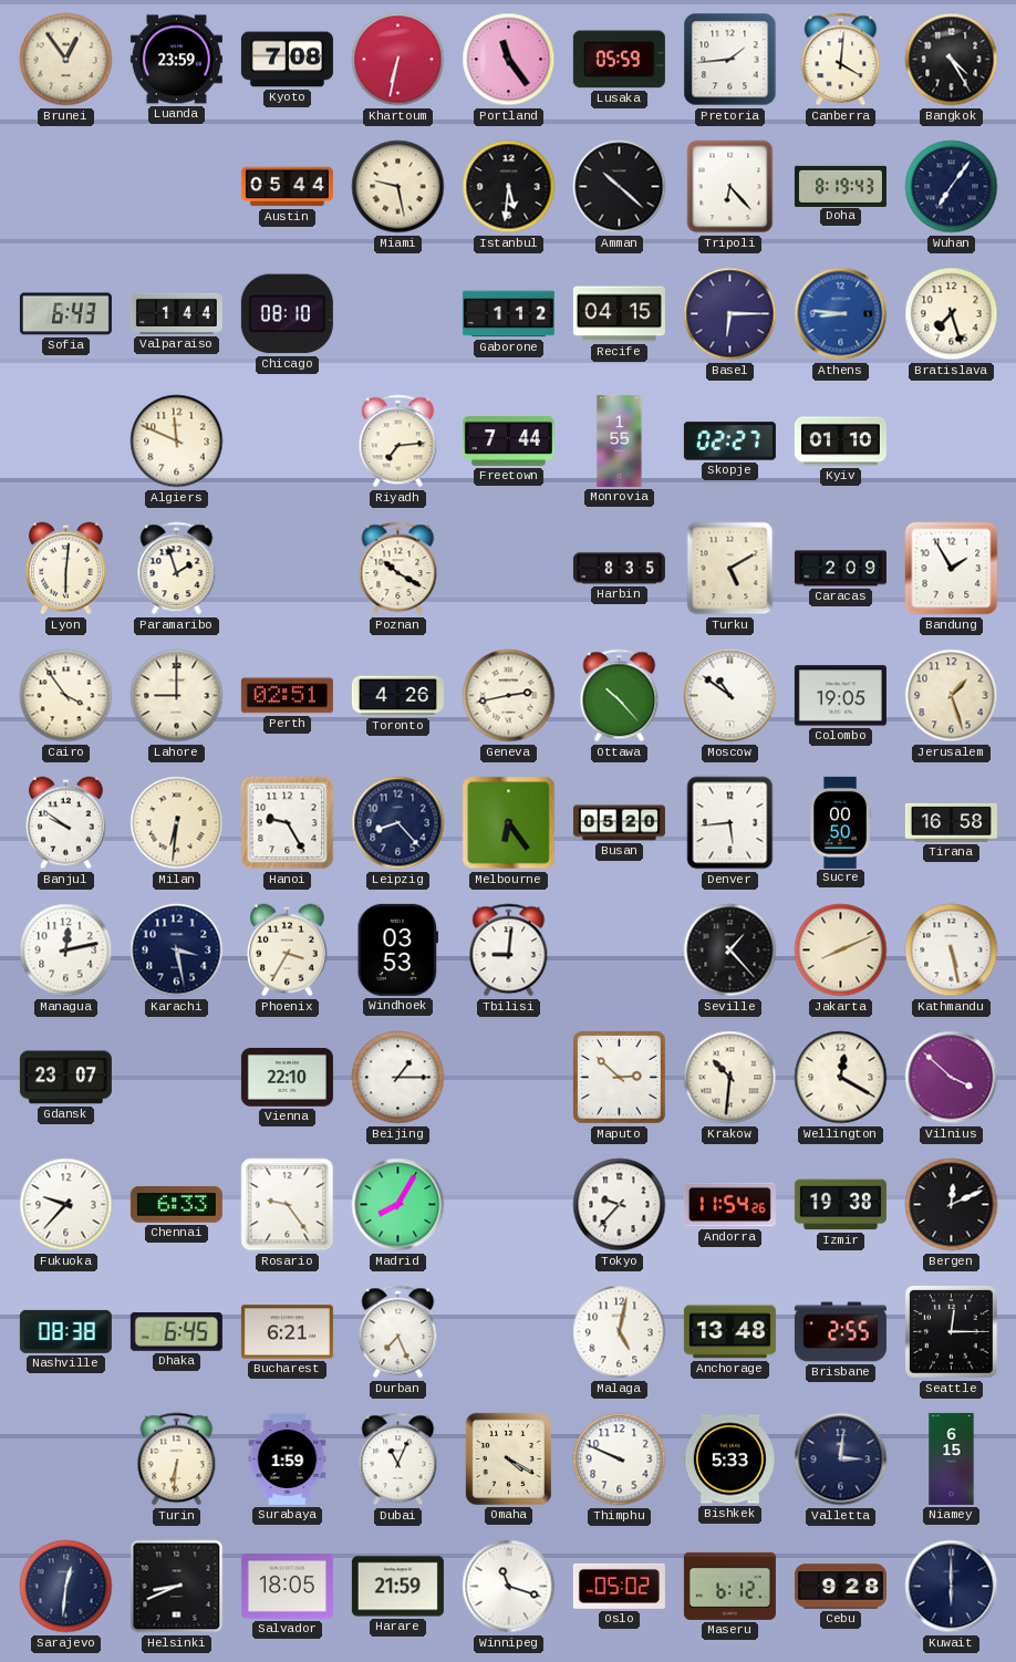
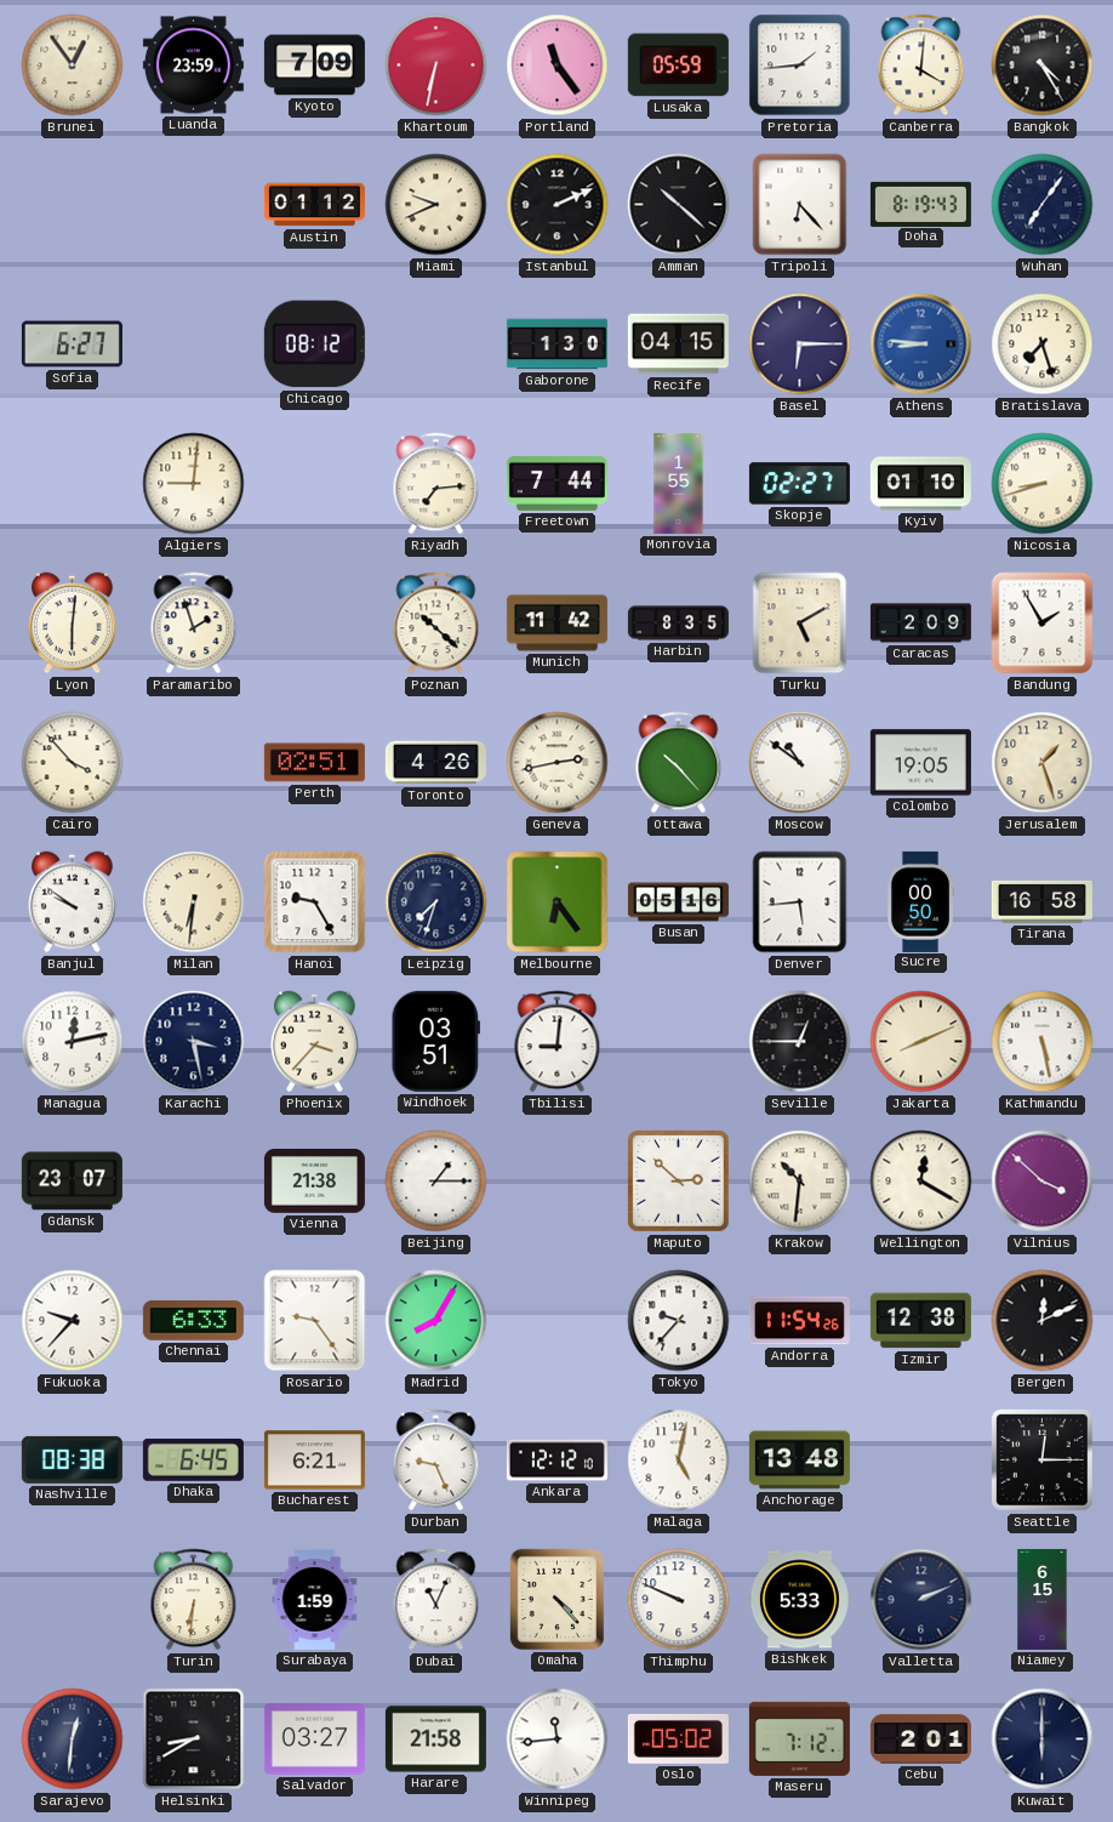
Kyoto: 7:08 -> 7:09 (314, 66)
Austin: 05:44 -> 01:12 (314, 205)
Miami: 9:28 -> 9:41 (436, 205)
Istanbul: 5:31 -> 2:11 (558, 205)
Sofia: 6:43 -> 6:27 (72, 345)
Valparaiso: 1:44 -> none (176, 313)
Chicago: 08:10 -> 08:12 (314, 345)
Gaborone: 1:12 -> 1:30 (556, 345)
Algiers: 11:49 -> 9:01 (194, 484)
Nicosia: none -> 8:42 (1043, 484)
Poznan: 10:20 -> 10:22 (436, 624)
Munich: none -> 11:42 (556, 624)
Cairo: 3:54 -> 3:53 (73, 763)
Lahore: 9:00 -> none (177, 696)
Leipzig: 8:23 -> 7:33 (436, 903)
Busan: 05:20 -> 05:16 (678, 903)
Phoenix: 3:35 -> 3:37 (315, 1042)
Windhoek: 03:53 -> 03:51 (435, 1041)
Seville: 1:23 -> 12:45 (800, 1042)
Vienna: 22:10 -> 21:38 (314, 1182)
Izmir: 19:38 -> 12:38 (920, 1321)
Durban: 7:26 -> 9:26 (436, 1461)
Ankara: none -> 12:12 (556, 1461)
Brisbane: 2:55 -> none (840, 1332)
Omaha: 4:20 -> 4:23 (556, 1599)
Valletta: 3:01 -> 2:11 (921, 1600)
Helsinki: 8:41 -> 8:40 (194, 1740)
Salvador: 18:05 -> 03:27 (314, 1740)
Harare: 21:59 -> 21:58 (435, 1740)
Winnipeg: 11:18 -> 11:44 (558, 1740)
Maseru: 6:12 -> 7:12 (799, 1738)
Cebu: 9:28 -> 2:01 (920, 1740)
